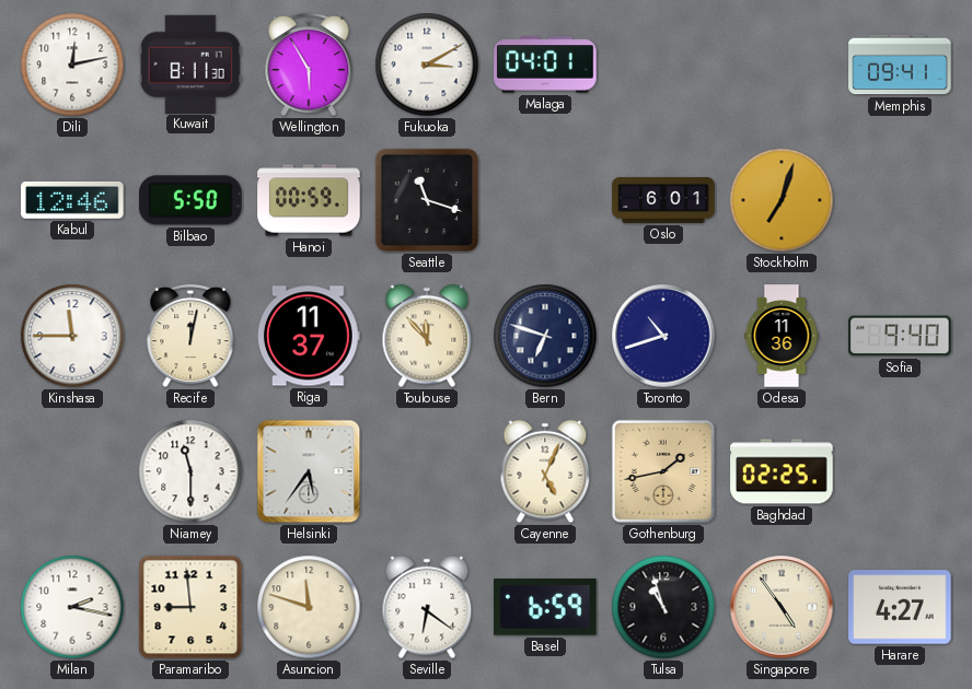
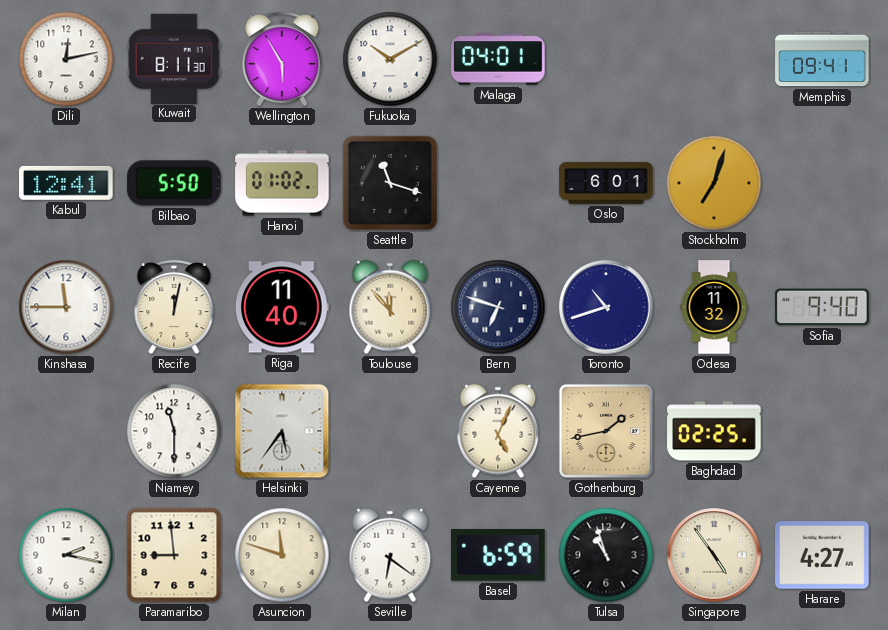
Fukuoka: 3:10 -> 10:10 (390, 59)
Kabul: 12:46 -> 12:41 (66, 183)
Hanoi: 00:59 -> 01:02 (282, 183)
Riga: 11:37 -> 11:40 (282, 307)
Odesa: 11:36 -> 11:32 (714, 307)
